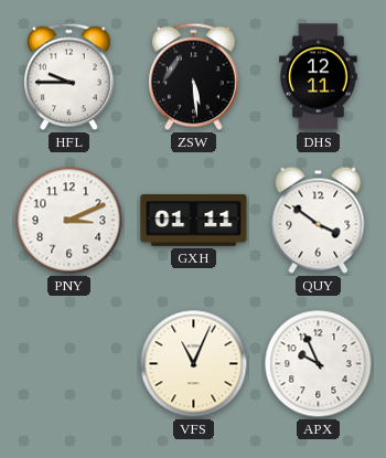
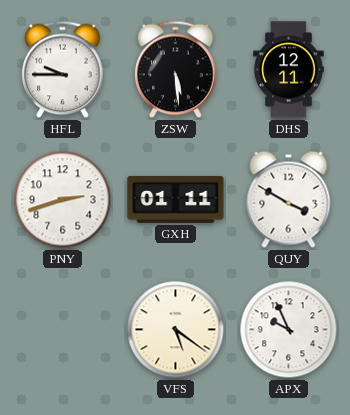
PNY: 3:11 -> 2:42 (63, 200)
QUY: 3:51 -> 3:50 (289, 199)
VFS: 11:04 -> 5:21 (176, 330)
